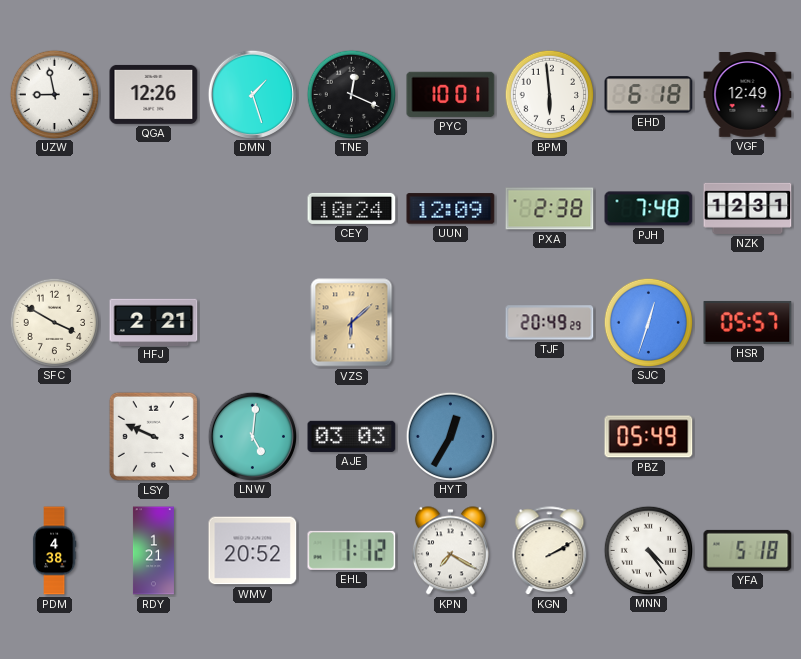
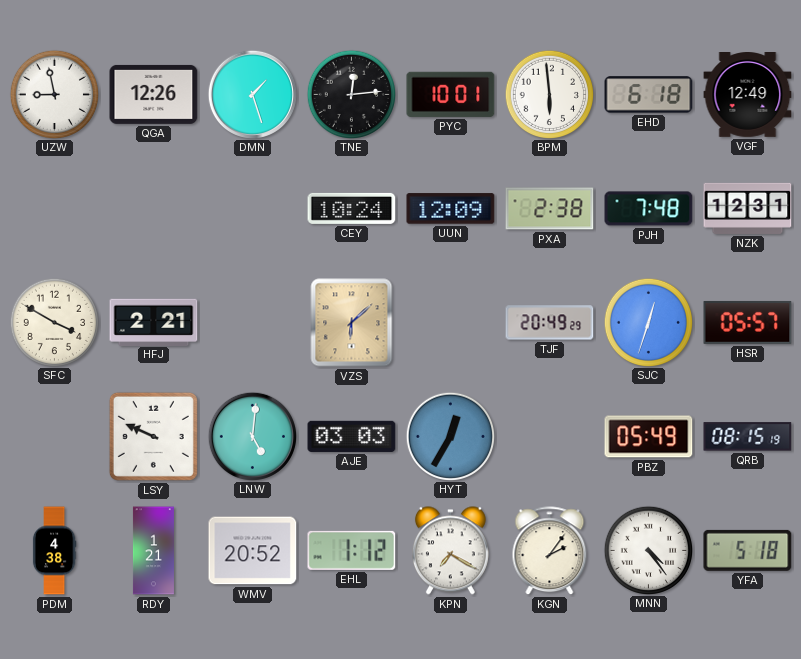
TNE: 12:19 -> 12:14 (351, 94)
QRB: none -> 08:15 (748, 437)
KGN: 2:10 -> 2:06 (550, 551)
